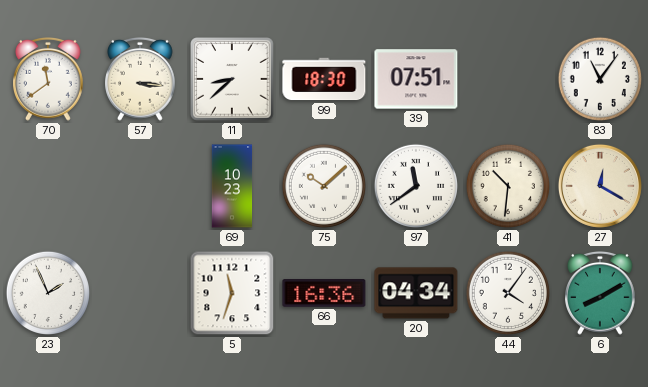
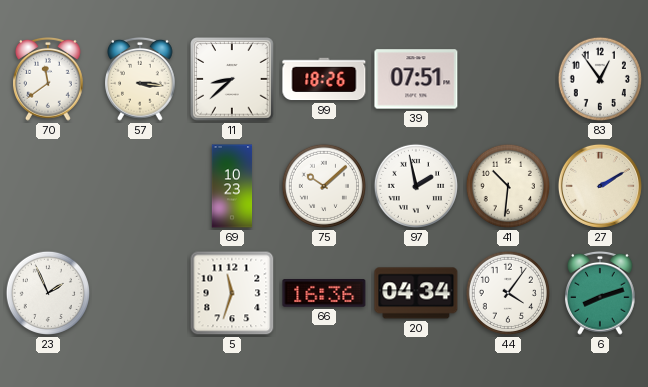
99: 18:30 -> 18:26 (324, 79)
83: 11:06 -> 12:54 (600, 79)
97: 11:39 -> 1:58 (416, 186)
27: 12:20 -> 2:10 (600, 186)
6: 8:10 -> 8:12 (601, 293)
